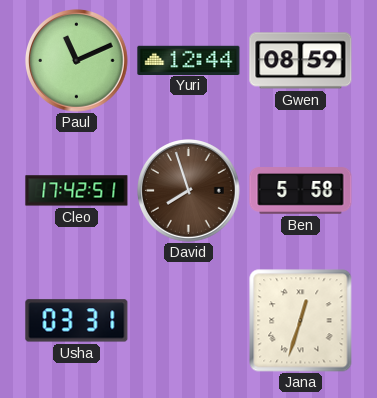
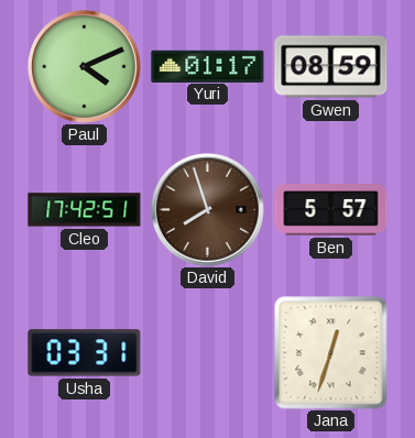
Paul: 11:11 -> 4:11 (85, 67)
Yuri: 12:44 -> 01:17 (208, 66)
Ben: 5:58 -> 5:57 (331, 210)
